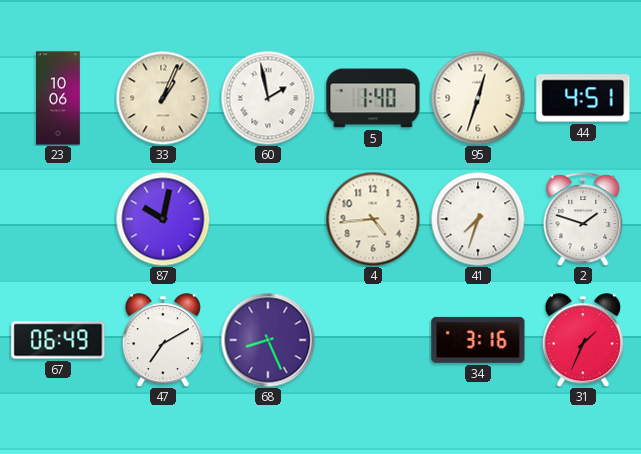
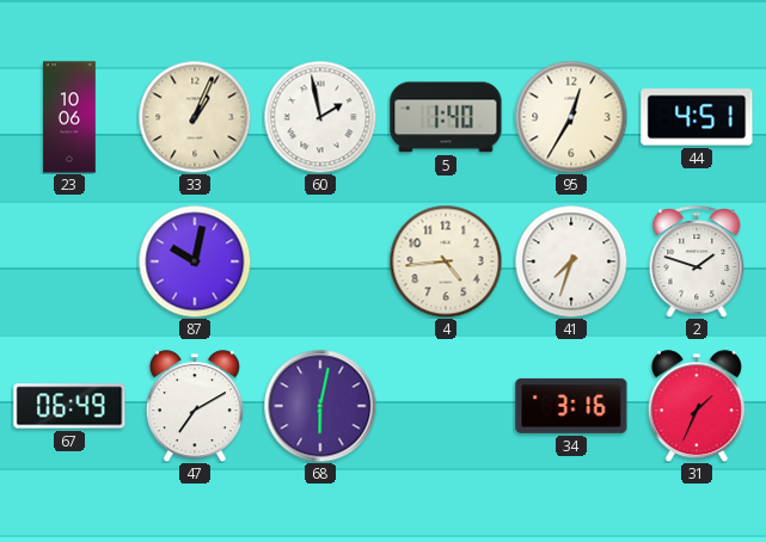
95: 12:33 -> 12:35 (571, 117)
68: 8:26 -> 6:02 (320, 406)
